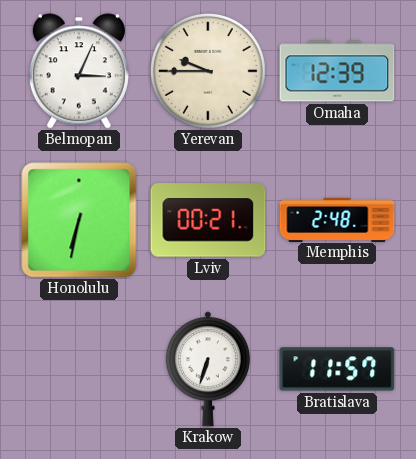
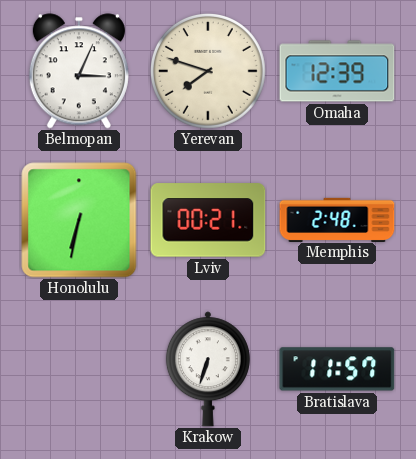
Yerevan: 9:45 -> 7:48 (208, 71)
